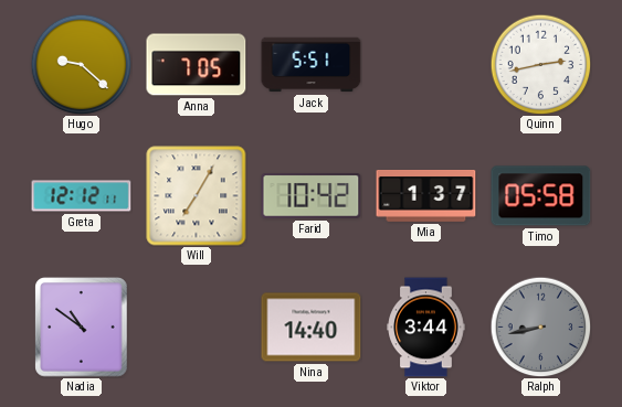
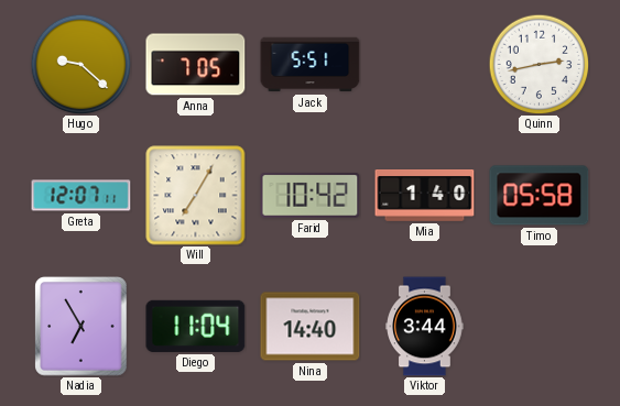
Greta: 12:12 -> 12:07 (81, 196)
Mia: 1:37 -> 1:40 (425, 196)
Nadia: 10:51 -> 6:55 (81, 327)
Diego: none -> 11:04 (196, 326)
Ralph: 8:43 -> none (540, 326)
